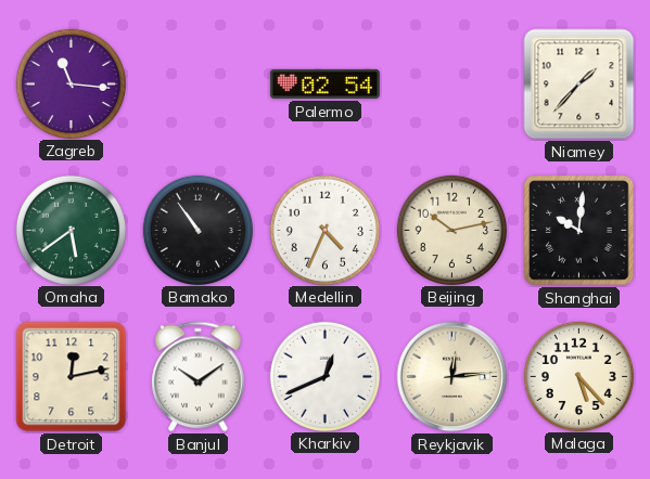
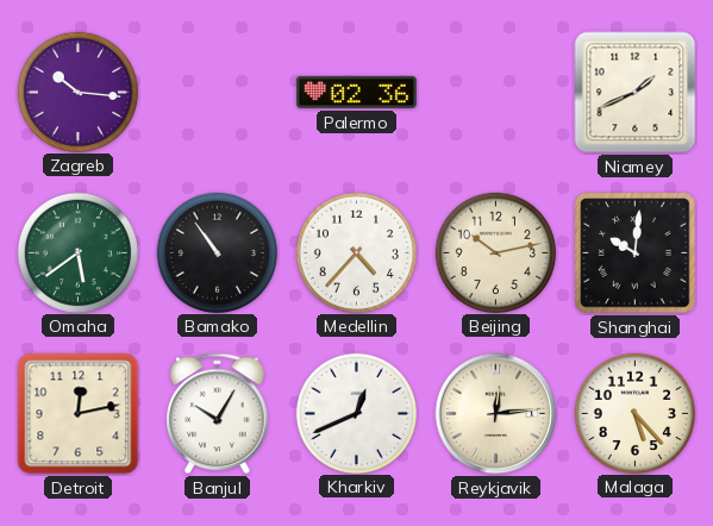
Zagreb: 11:16 -> 10:16 (77, 92)
Palermo: 02:54 -> 02:36 (356, 92)
Niamey: 1:37 -> 1:41 (636, 93)
Medellin: 4:34 -> 4:37 (356, 252)
Banjul: 10:09 -> 10:05 (218, 414)
